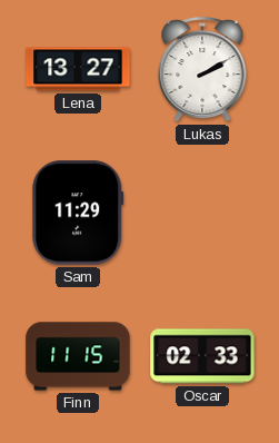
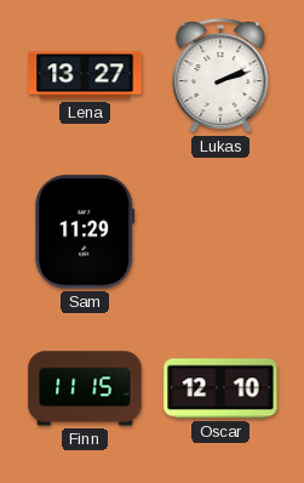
Lukas: 2:10 -> 2:12 (220, 76)
Oscar: 02:33 -> 12:10 (220, 388)
